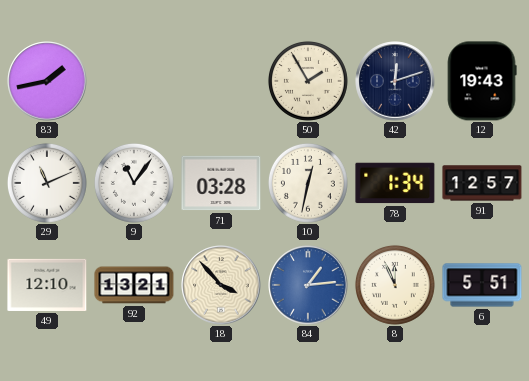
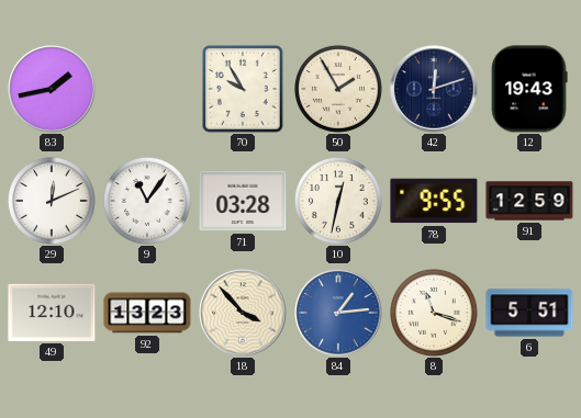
70: none -> 9:55 (243, 89)
29: 11:11 -> 12:11 (52, 201)
78: 1:34 -> 9:55 (434, 201)
91: 12:57 -> 12:59 (529, 201)
92: 13:21 -> 13:23 (147, 313)
8: 11:56 -> 11:18 (434, 313)
